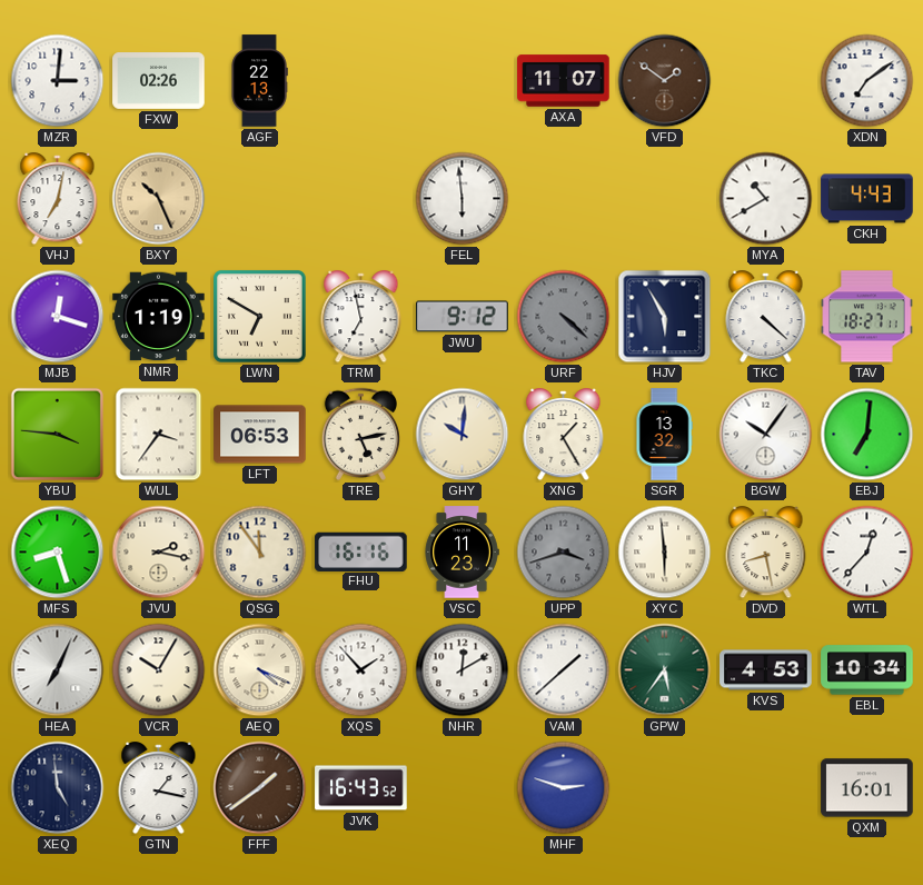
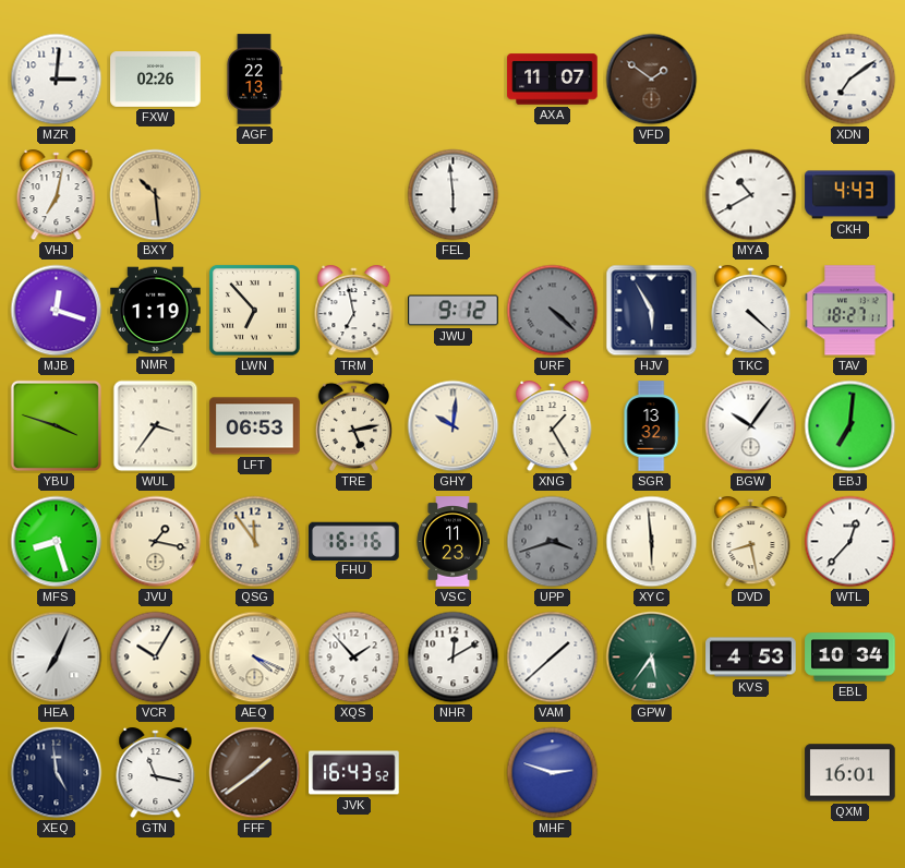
BXY: 10:26 -> 10:29 (156, 195)
LWN: 6:50 -> 6:53 (254, 310)
YBU: 3:46 -> 3:48 (56, 425)
JVU: 2:17 -> 1:17 (156, 542)
GTN: 1:17 -> 11:17 (156, 773)
